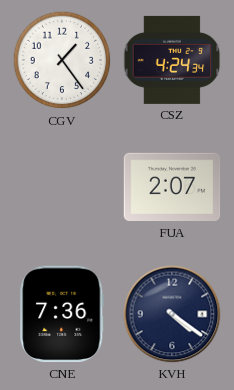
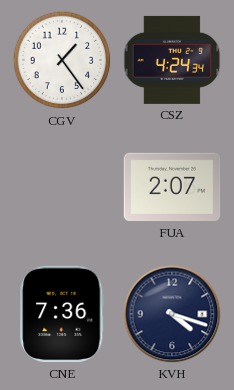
KVH: 4:21 -> 4:18 (172, 314)
